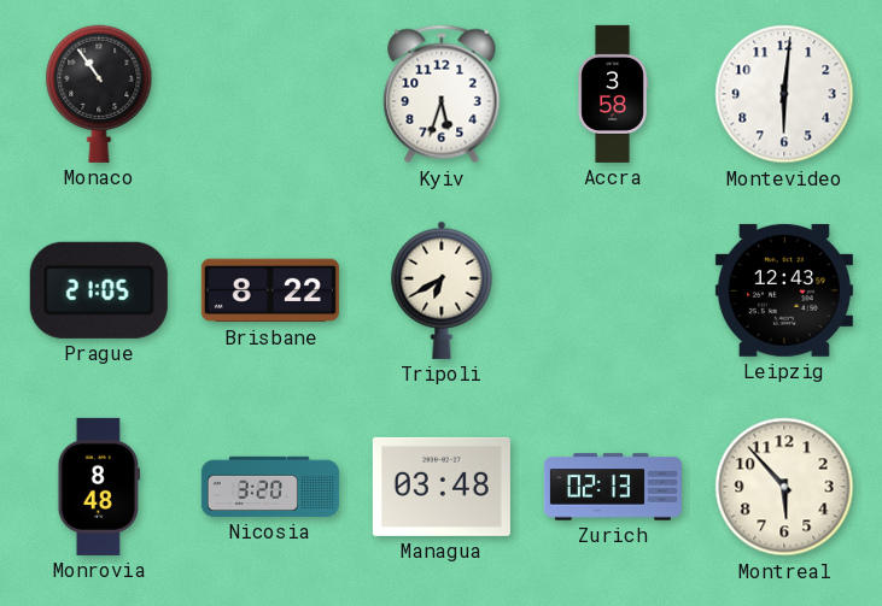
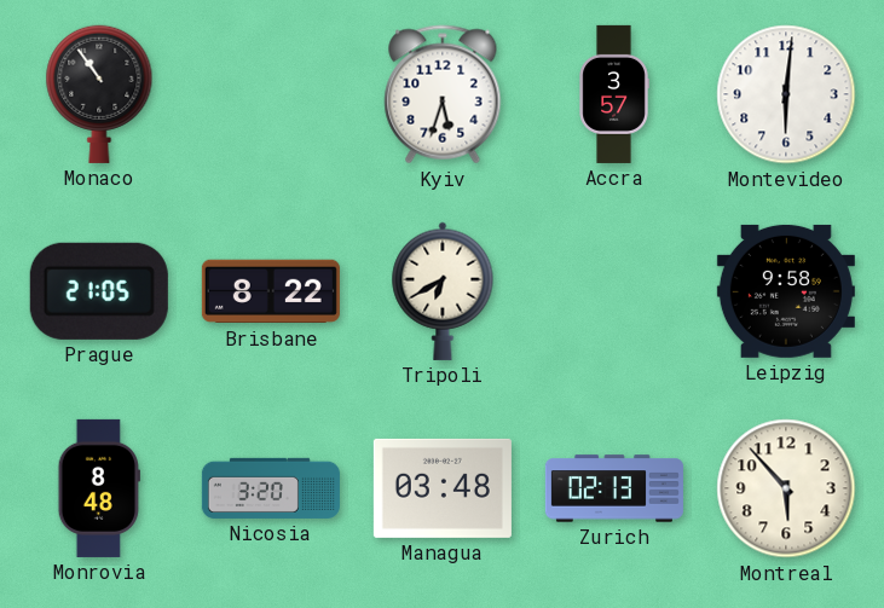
Accra: 3:58 -> 3:57 (614, 94)
Leipzig: 12:43 -> 9:58 (786, 291)
